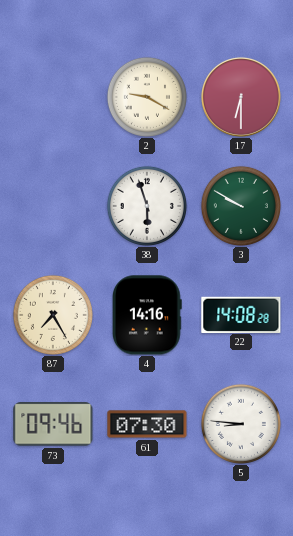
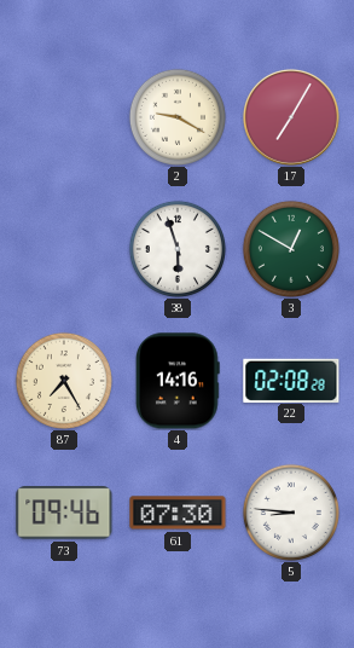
17: 6:30 -> 7:05 (291, 117)
3: 9:50 -> 12:50 (291, 249)
22: 14:08 -> 02:08 (291, 380)
